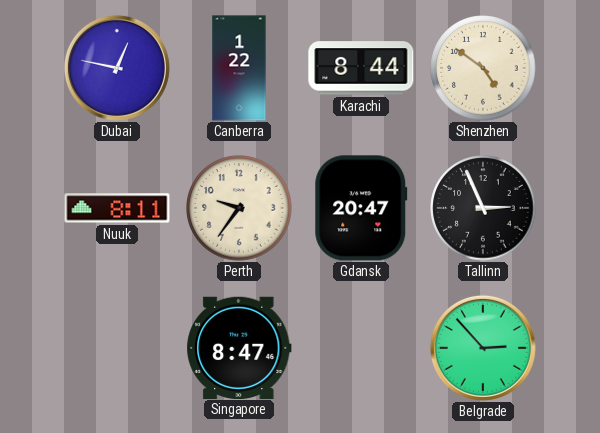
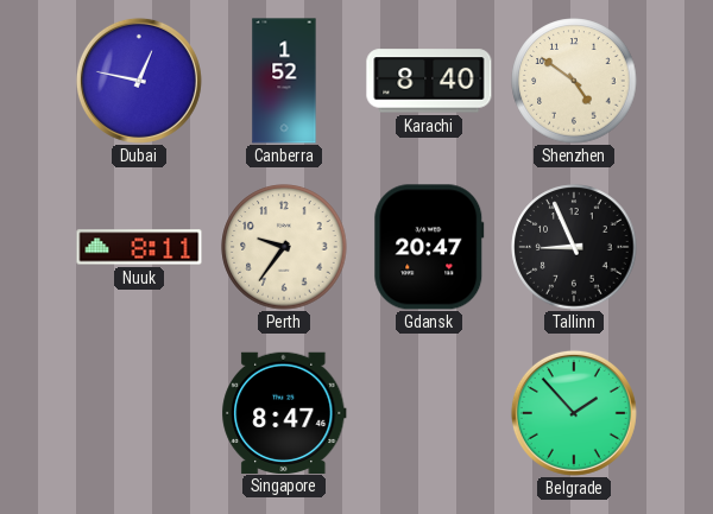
Canberra: 1:22 -> 1:52 (284, 81)
Karachi: 8:44 -> 8:40 (429, 81)
Tallinn: 2:56 -> 8:56 (574, 247)
Belgrade: 2:53 -> 1:53 (574, 413)
